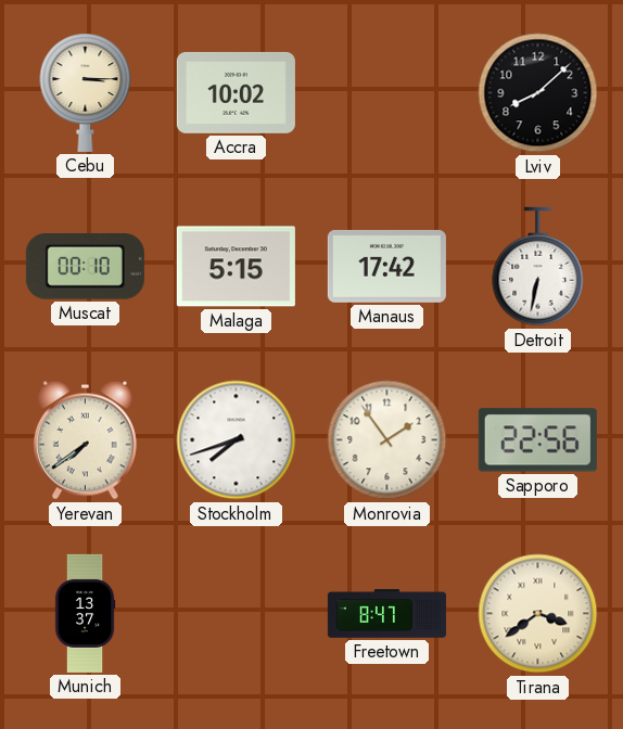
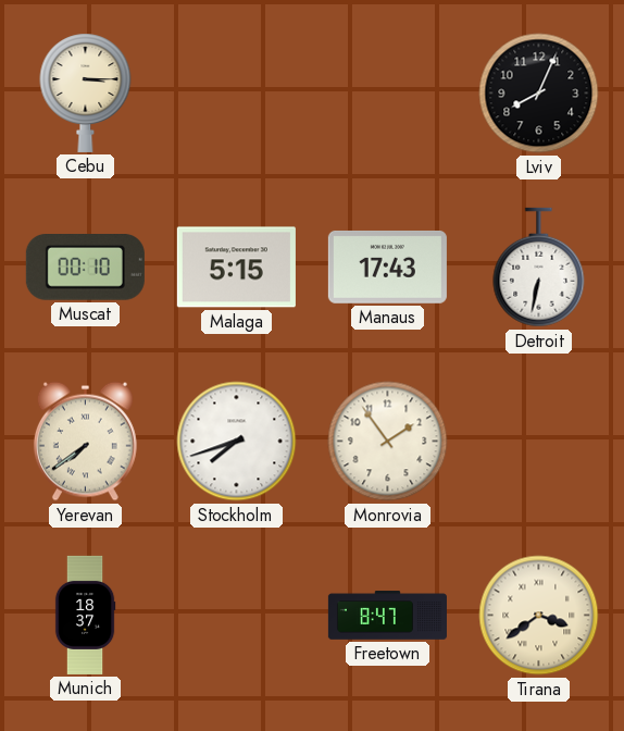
Accra: 10:02 -> none (236, 92)
Lviv: 8:08 -> 8:04 (539, 94)
Manaus: 17:42 -> 17:43 (387, 267)
Sapporo: 22:56 -> none (537, 440)
Munich: 13:37 -> 18:37 (85, 615)
